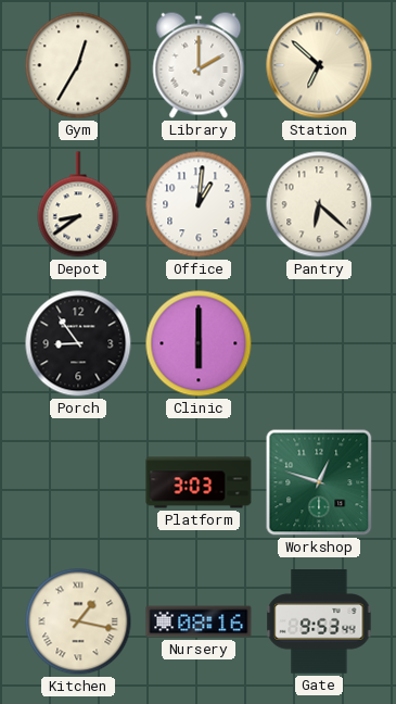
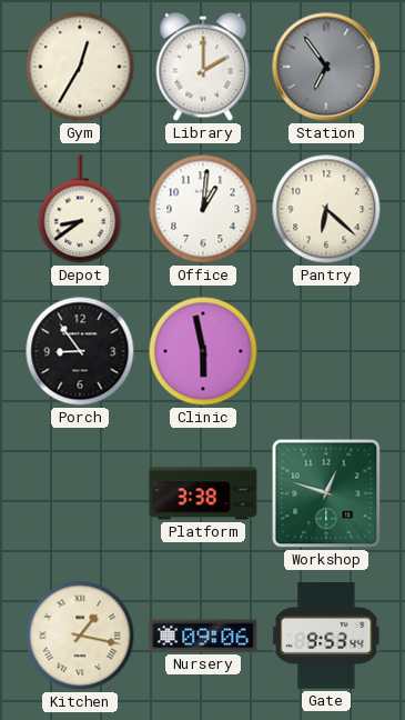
Station: 6:52 -> 6:54 (326, 67)
Station dial: cream -> grey (326, 67)
Clinic: 6:00 -> 5:58 (203, 351)
Platform: 3:03 -> 3:38 (203, 493)
Nursery: 08:16 -> 09:06 (203, 636)
